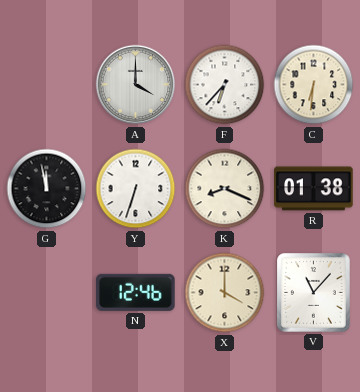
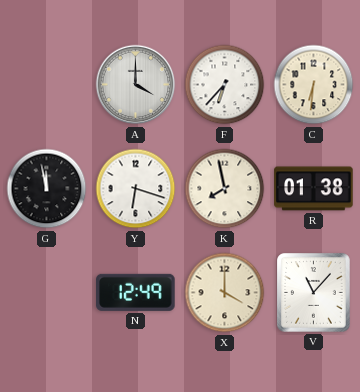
Y: 6:33 -> 6:18 (136, 189)
K: 8:19 -> 7:58 (225, 189)
N: 12:46 -> 12:49 (136, 292)
